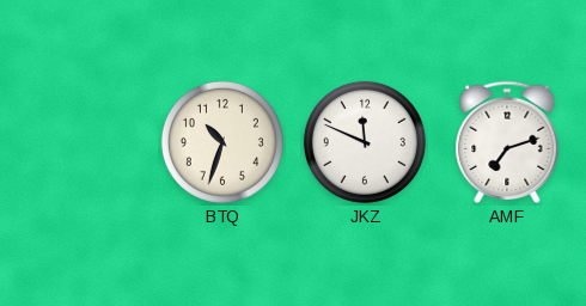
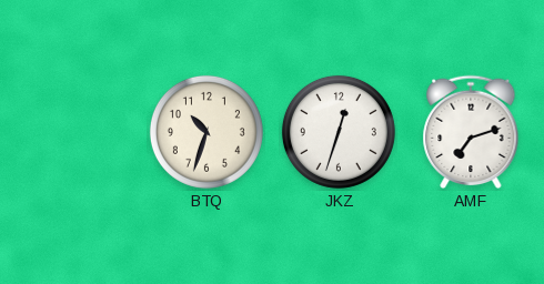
JKZ: 11:49 -> 12:33 (339, 132)
